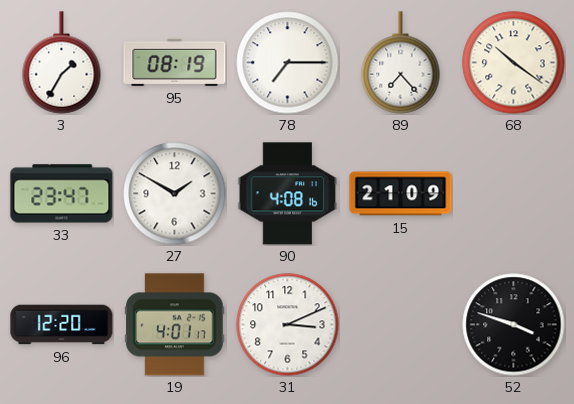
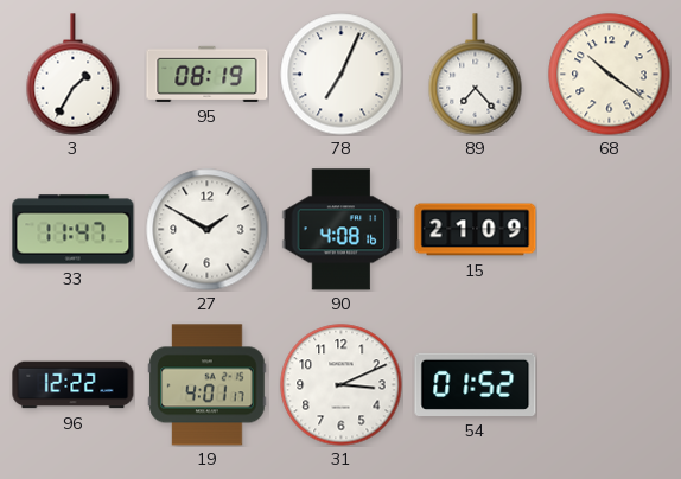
78: 7:15 -> 7:04 (342, 75)
33: 23:47 -> 11:47 (74, 230)
96: 12:20 -> 12:22 (74, 385)
54: none -> 01:52 (476, 384)
52: 3:48 -> none (514, 325)
